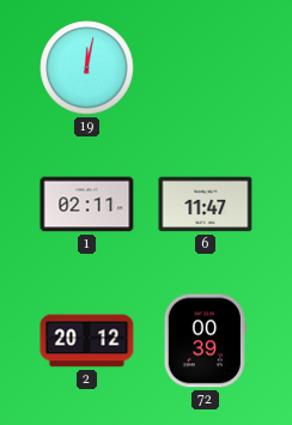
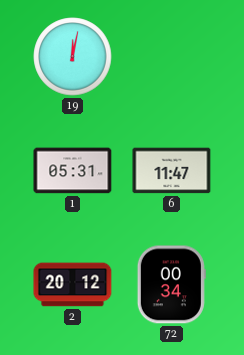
1: 02:11 -> 05:31 (73, 171)
72: 00:39 -> 00:34 (171, 285)
